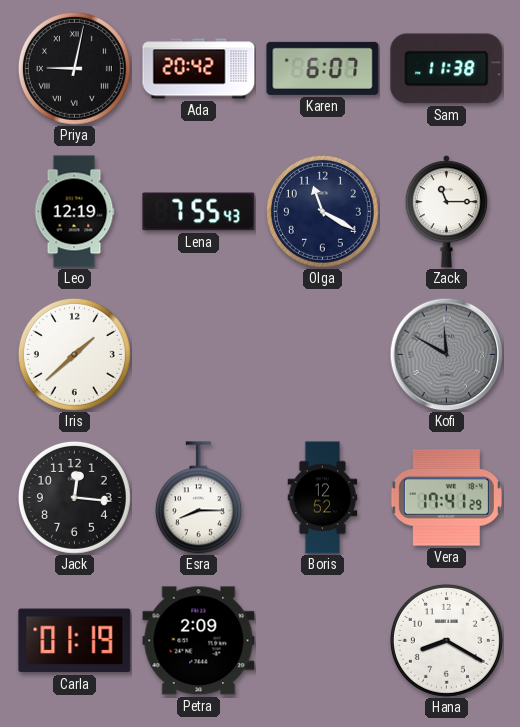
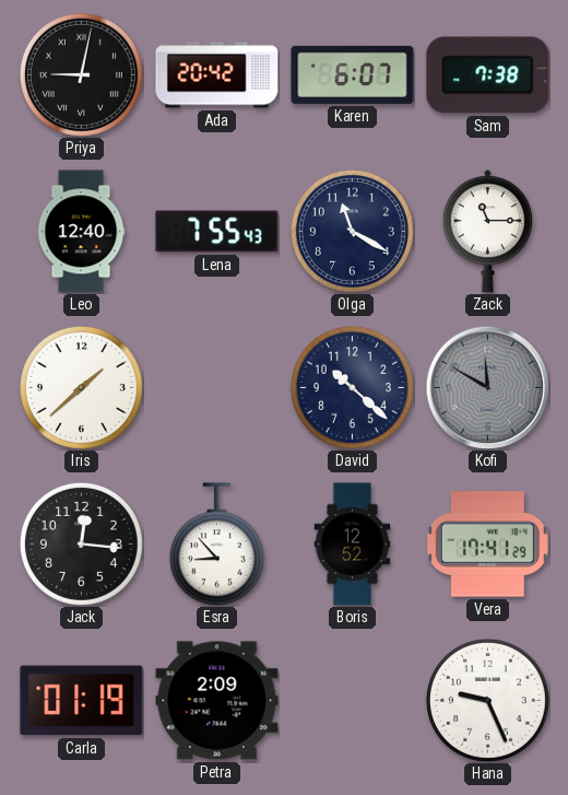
Sam: 11:38 -> 7:38 (488, 75)
Leo: 12:19 -> 12:40 (81, 232)
David: none -> 10:22 (352, 387)
Esra: 8:15 -> 8:53 (216, 545)
Hana: 8:20 -> 9:26 (487, 700)
